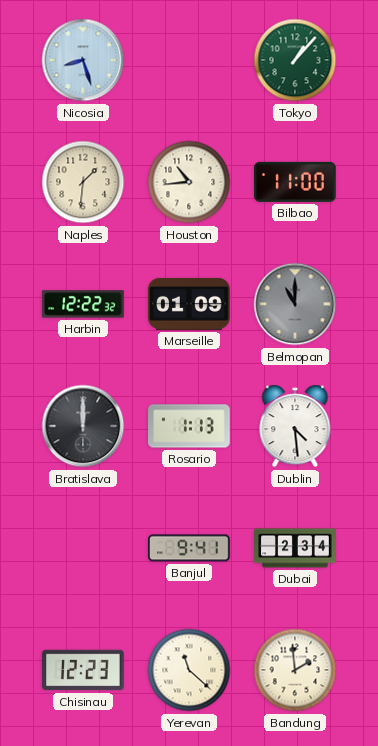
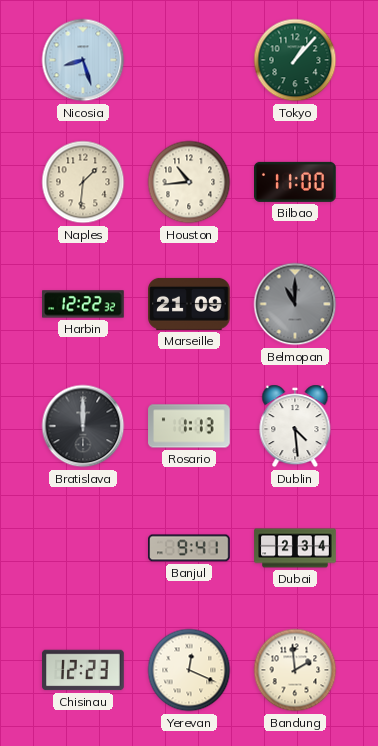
Marseille: 01:09 -> 21:09 (189, 304)
Yerevan: 11:22 -> 12:19 (189, 670)
